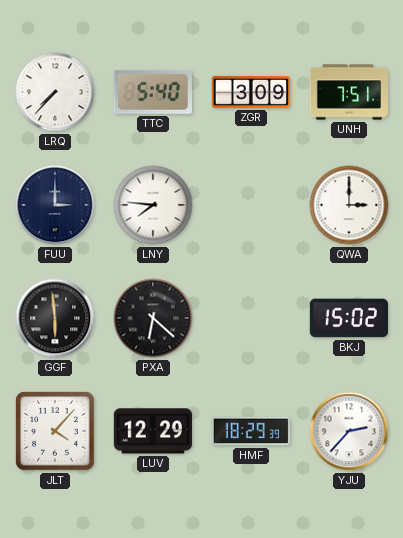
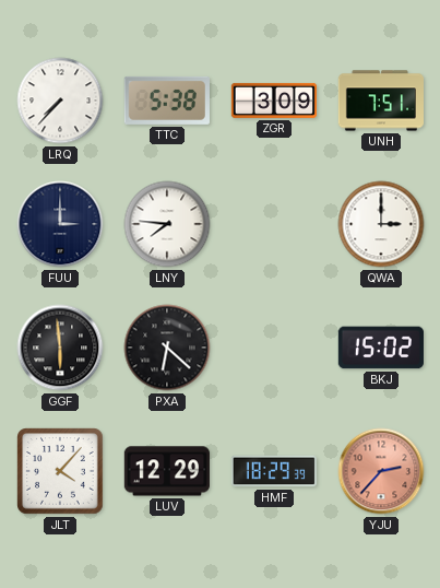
TTC: 5:40 -> 5:38 (167, 101)
YJU dial: white -> salmon (381, 471)
